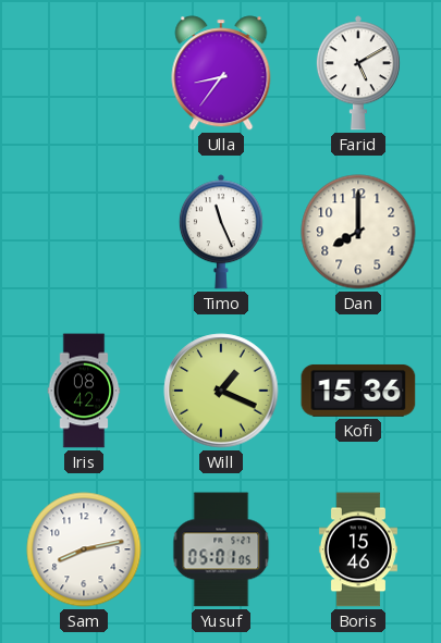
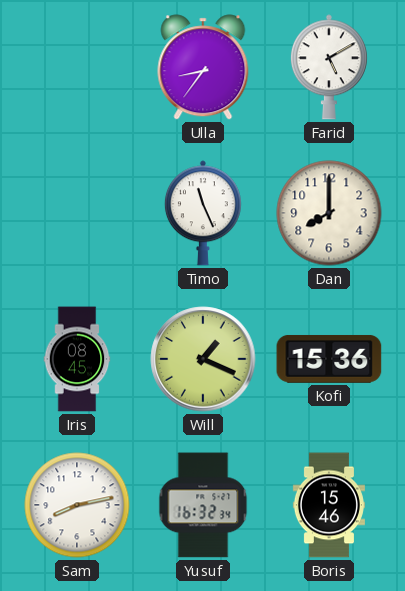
Iris: 08:42 -> 08:45 (77, 359)
Yusuf: 05:01 -> 16:32 (203, 505)
